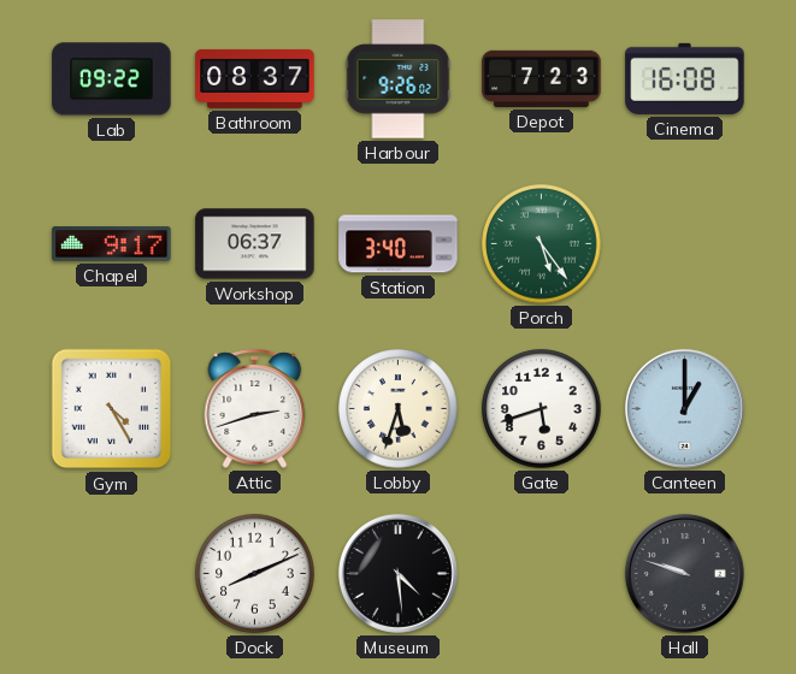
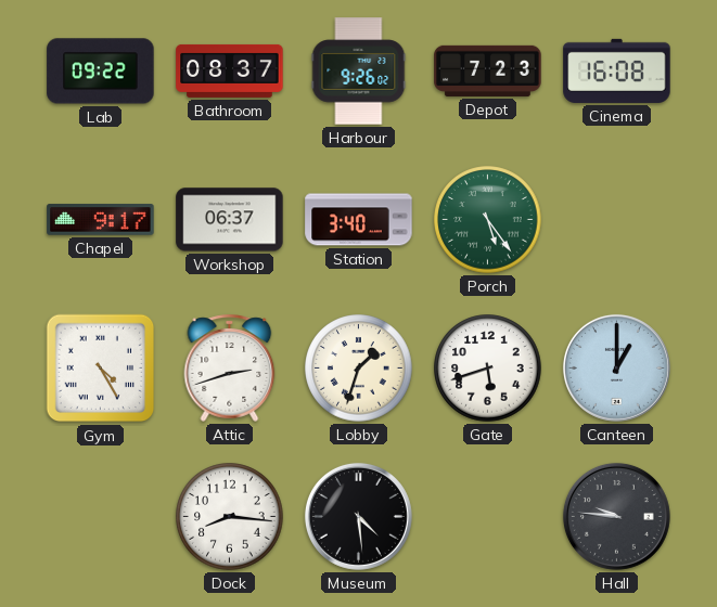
Lobby: 5:33 -> 1:33 (359, 369)
Dock: 8:11 -> 8:16 (230, 517)
Hall: 9:48 -> 9:46 (616, 516)
